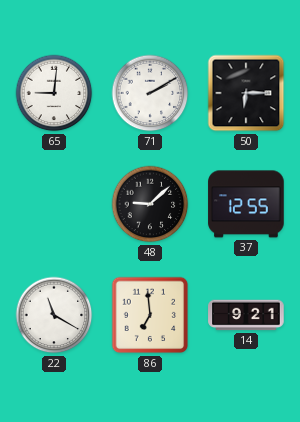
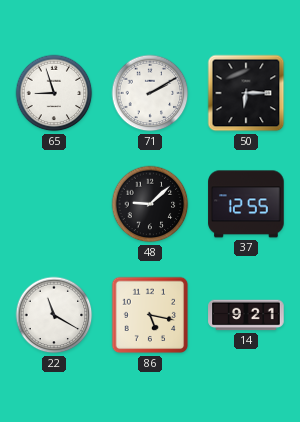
65: 9:01 -> 8:57 (54, 93)
86: 6:59 -> 5:17 (150, 315)
